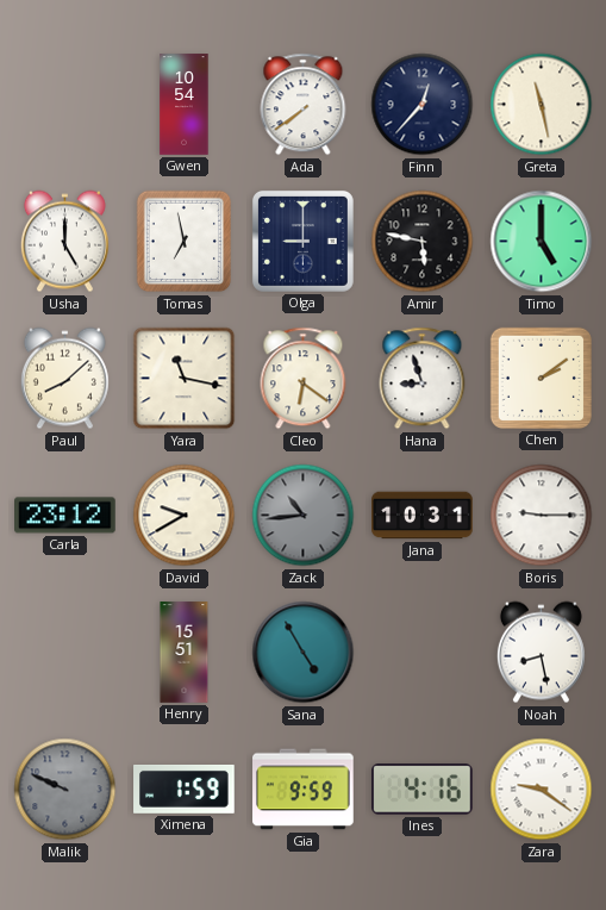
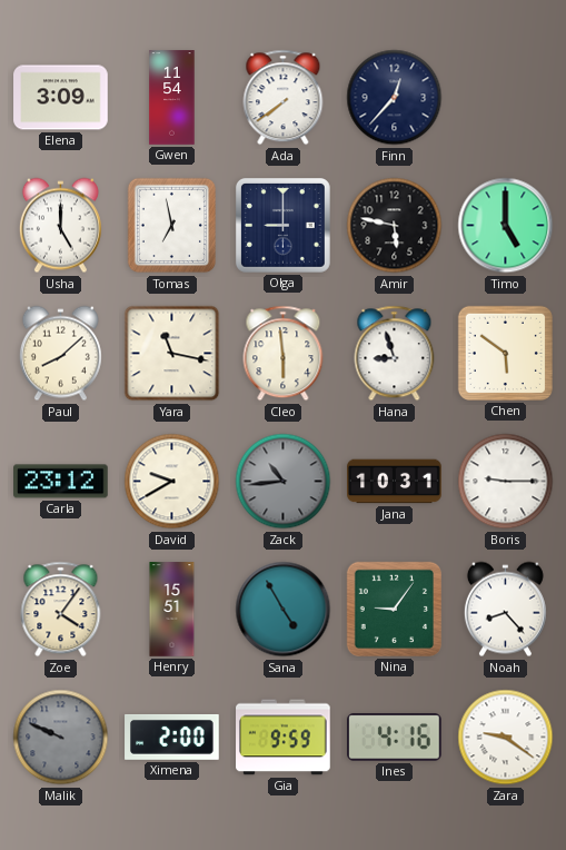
Elena: none -> 3:09 (61, 98)
Gwen: 10:54 -> 11:54 (172, 98)
Greta: 11:28 -> none (542, 105)
Cleo: 6:21 -> 5:59 (284, 354)
Chen: 2:09 -> 5:51 (505, 353)
Zoe: none -> 4:06 (61, 610)
Nina: none -> 9:06 (394, 609)
Noah: 8:28 -> 8:23 (505, 610)
Ximena: 1:59 -> 2:00 (172, 737)
